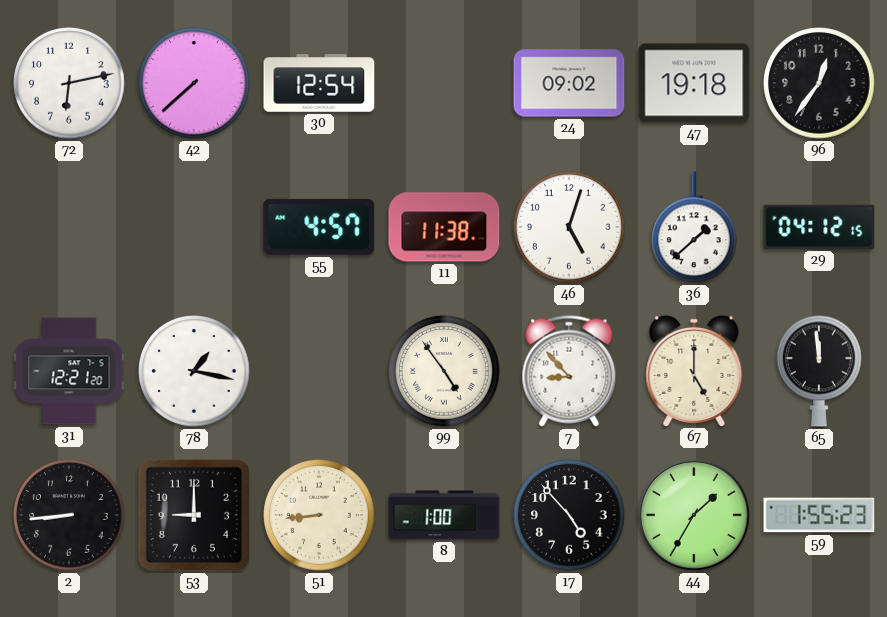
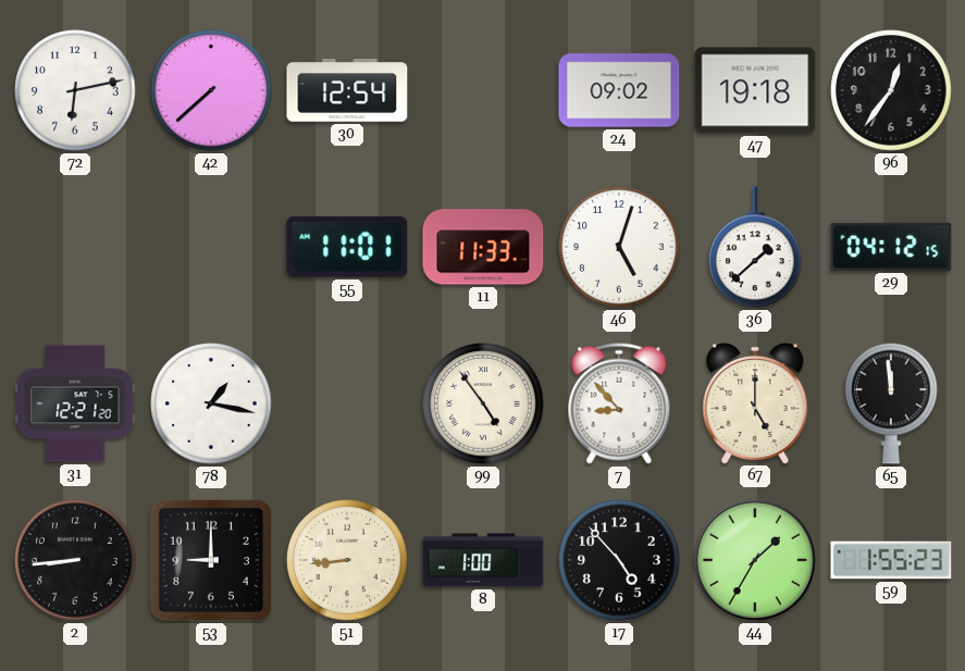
55: 4:57 -> 11:01 (347, 247)
11: 11:38 -> 11:33 (483, 247)
